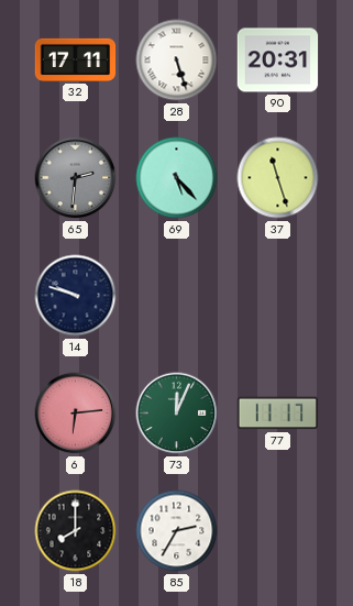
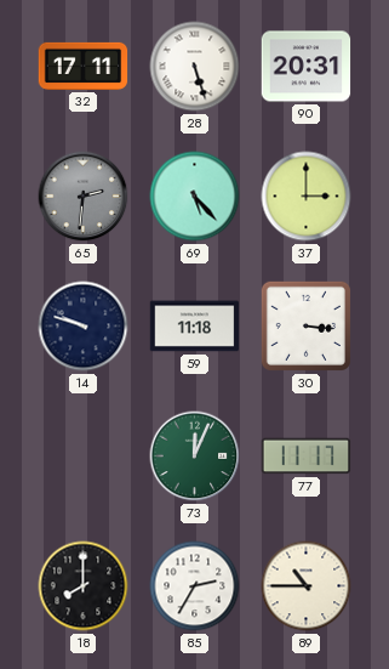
37: 11:27 -> 3:00 (307, 197)
59: none -> 11:18 (195, 327)
30: none -> 3:16 (305, 325)
6: 6:14 -> none (76, 414)
89: none -> 10:45 (307, 586)
